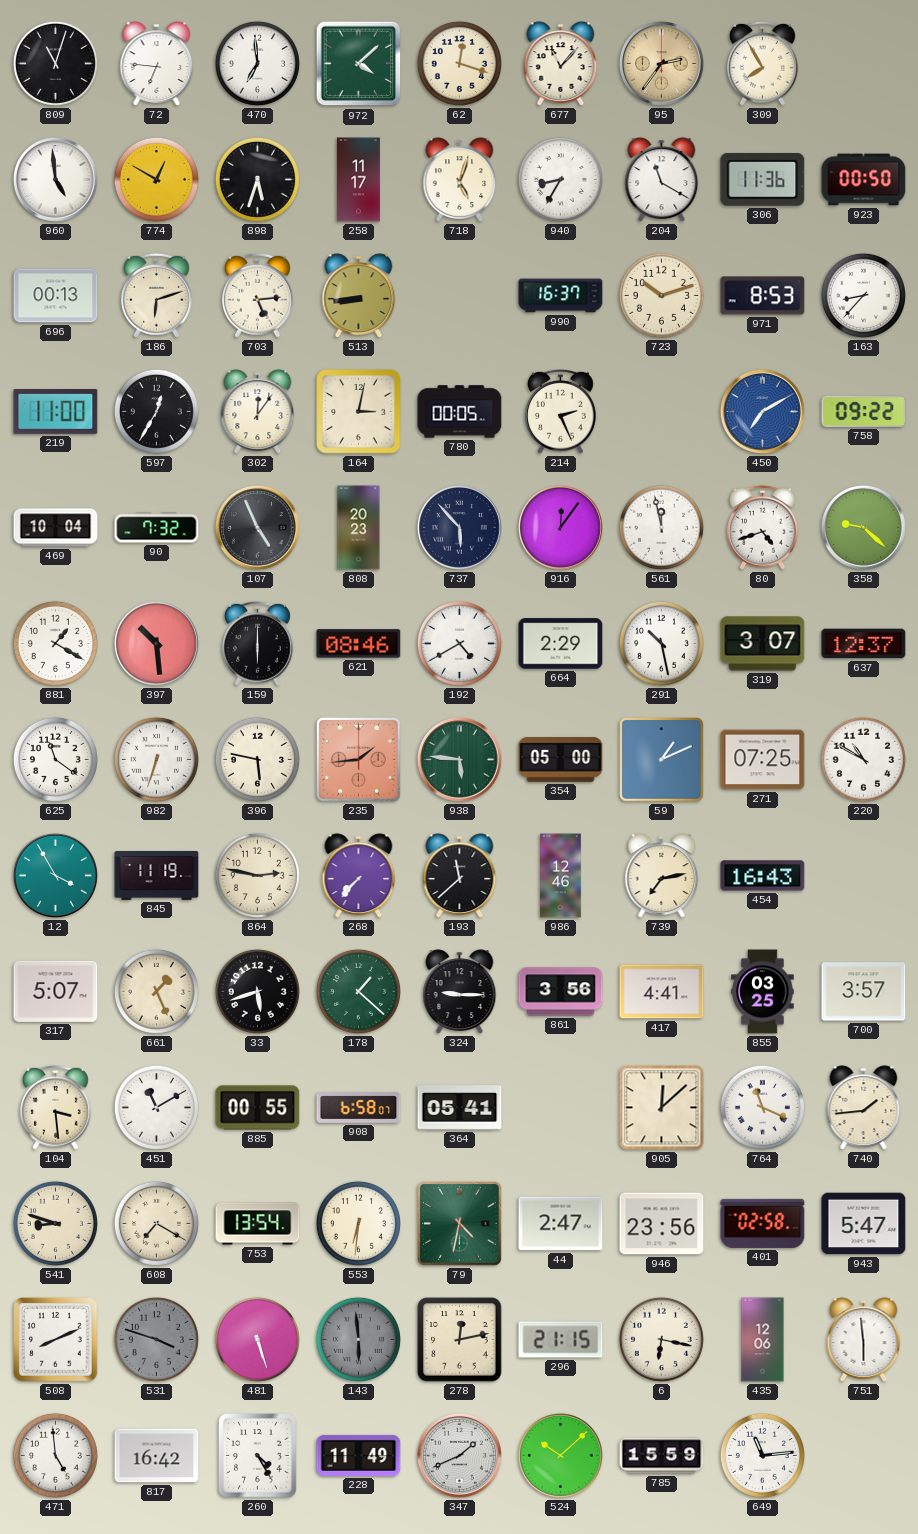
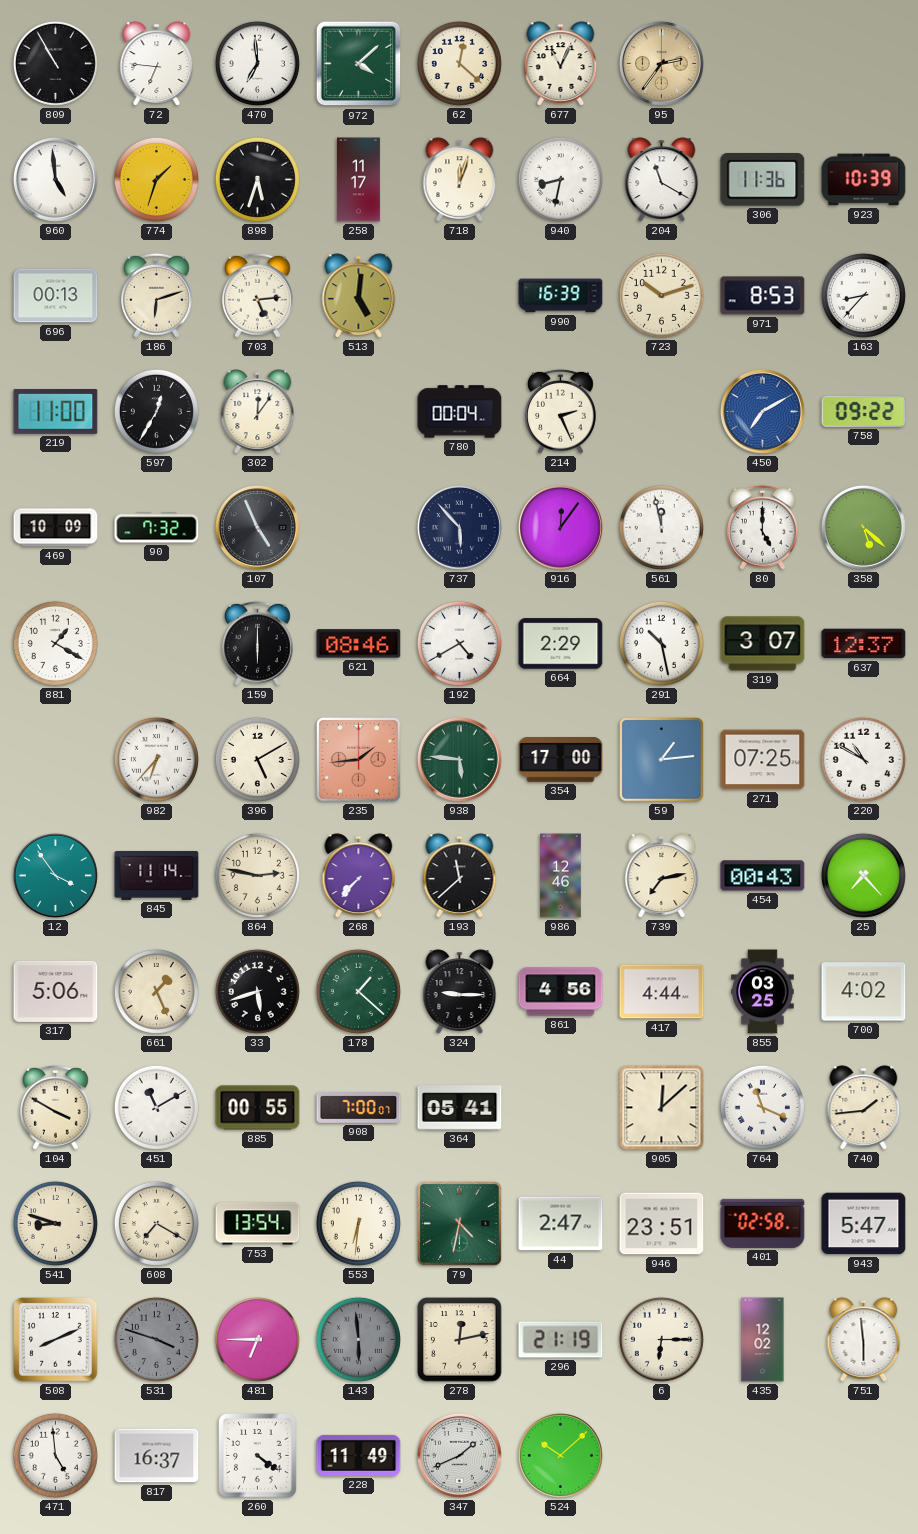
809: 11:03 -> 10:55 (55, 63)
62: 12:18 -> 12:22 (459, 63)
677: 11:07 -> 11:04 (561, 64)
309: 7:55 -> none (763, 63)
774: 12:50 -> 1:33 (156, 179)
718: 5:03 -> 12:03 (460, 180)
940: 8:35 -> 8:32 (560, 179)
923: 00:50 -> 10:39 (864, 180)
513: 8:44 -> 5:01 (359, 296)
990: 16:37 -> 16:39 (561, 296)
164: 3:02 -> none (359, 412)
780: 00:05 -> 00:04 (460, 412)
469: 10:04 -> 10:09 (56, 528)
808: 20:23 -> none (359, 528)
80: 4:42 -> 5:00 (763, 527)
358: 9:22 -> 5:22 (863, 527)
397: 10:29 -> none (156, 643)
625: 11:21 -> none (55, 759)
982: 6:33 -> 6:37 (156, 759)
396: 5:47 -> 5:10 (257, 759)
354: 05:00 -> 17:00 (561, 760)
59: 1:11 -> 1:14 (662, 760)
12: 3:55 -> 3:54 (55, 875)
845: 11:19 -> 11:14 (157, 875)
454: 16:43 -> 00:43 (763, 876)
25: none -> 7:23 (863, 875)
317: 5:07 -> 5:06 (56, 991)
861: 3:56 -> 4:56 (561, 992)
417: 4:41 -> 4:44 (662, 992)
700: 3:57 -> 4:02 (864, 992)
104: 3:29 -> 3:50 (56, 1107)
908: 6:58 -> 7:00 (359, 1108)
946: 23:56 -> 23:51 (662, 1224)
481: 5:27 -> 6:45 (257, 1339)
296: 21:15 -> 21:19 (561, 1340)
6: 6:17 -> 6:15 (661, 1339)
435: 12:06 -> 12:02 (763, 1340)
817: 16:42 -> 16:37 (157, 1456)
260: 4:25 -> 4:21 (258, 1456)
785: 15:59 -> none (662, 1456)
649: 11:14 -> none (762, 1455)
